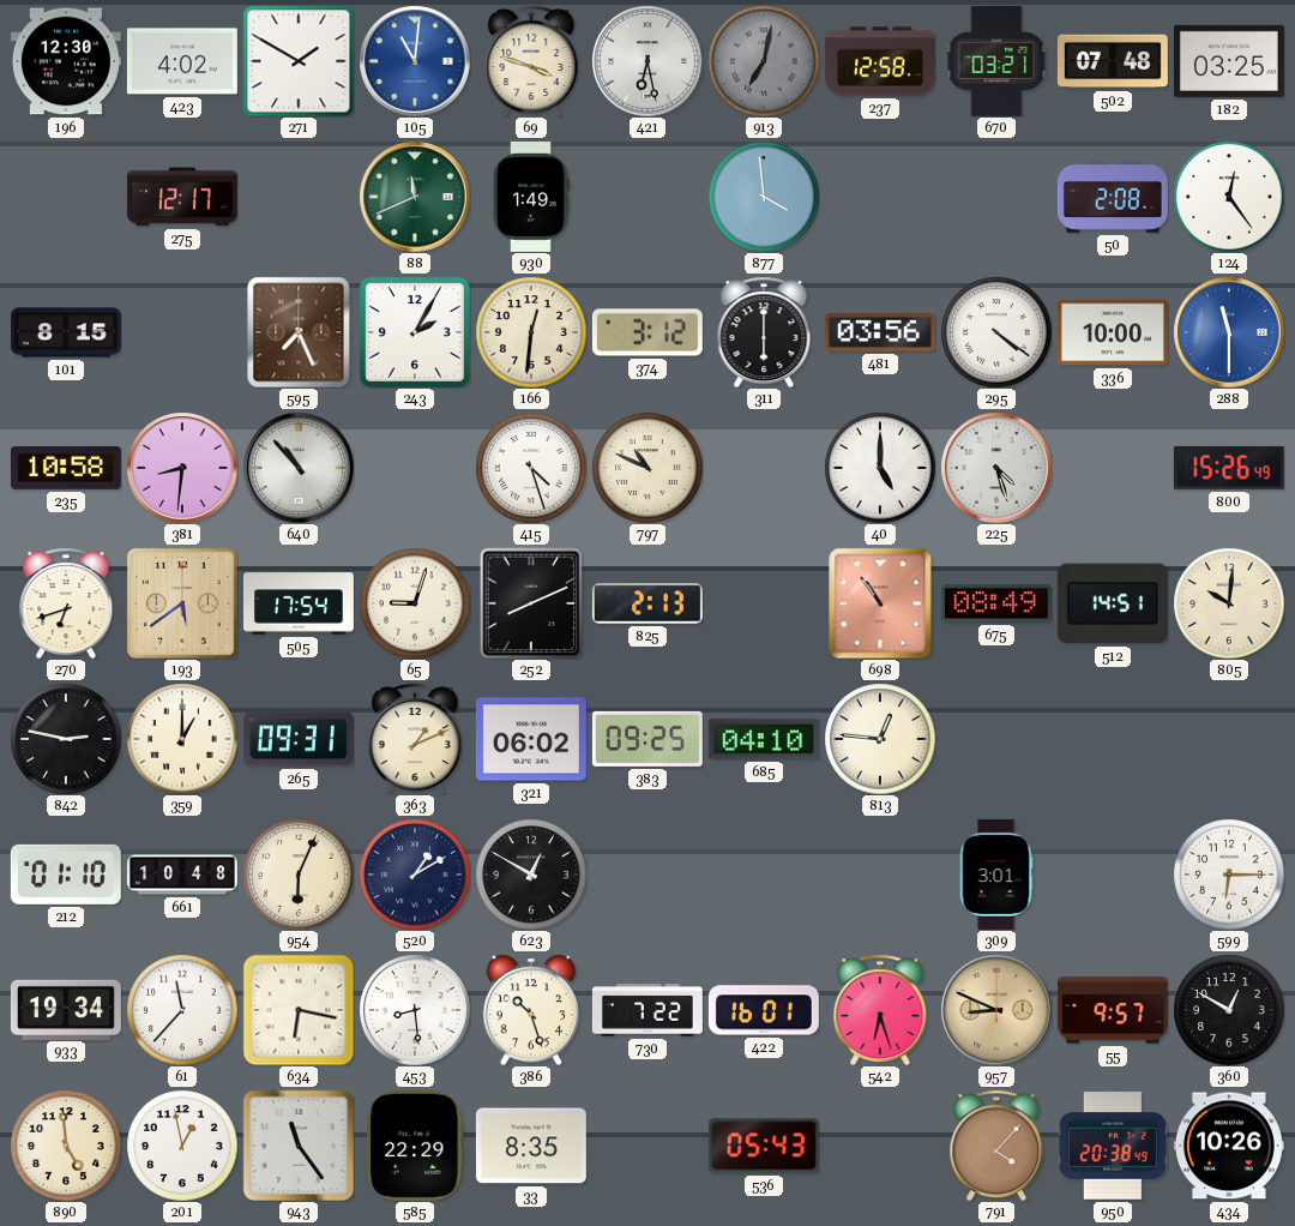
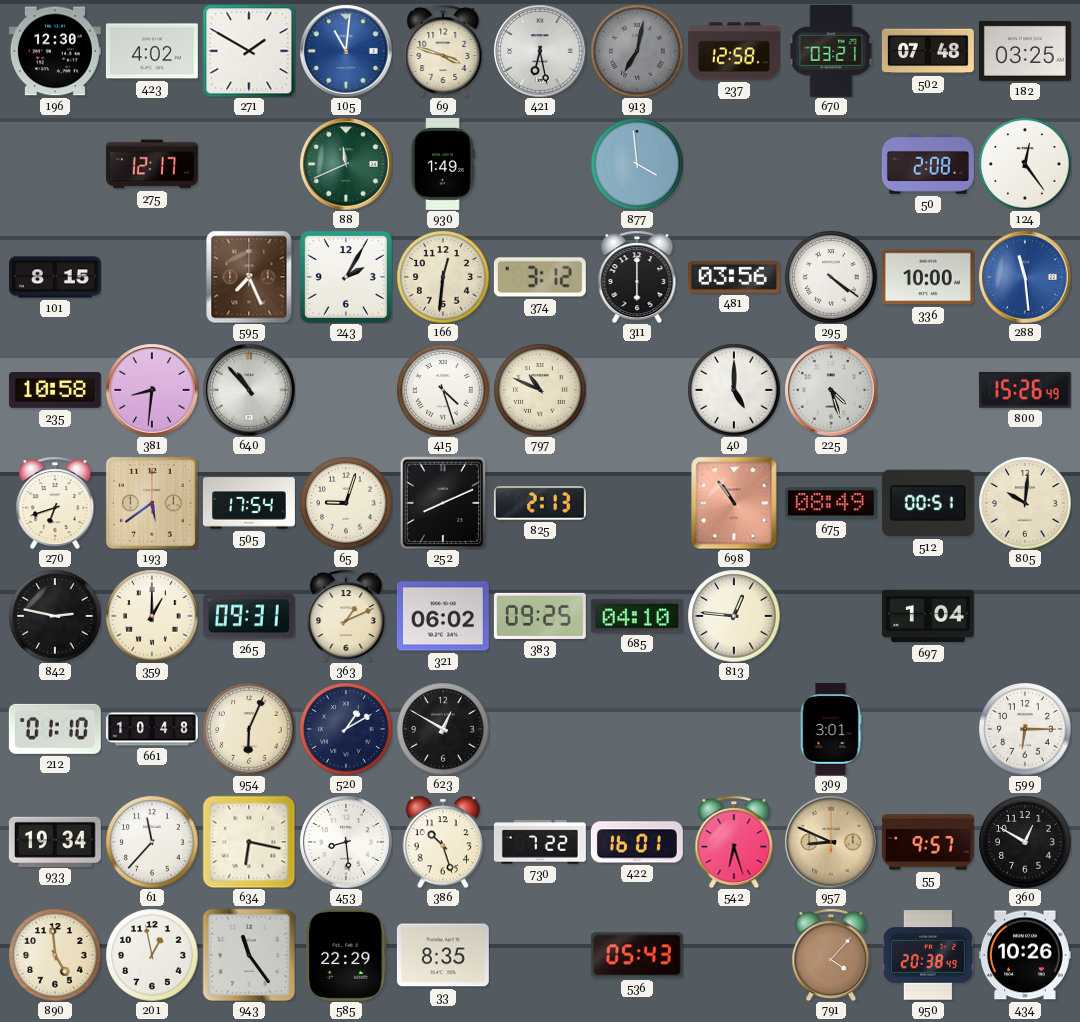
288: 11:30 -> 11:29 (1025, 277)
512: 14:51 -> 00:51 (928, 503)
697: none -> 1:04 (928, 616)
